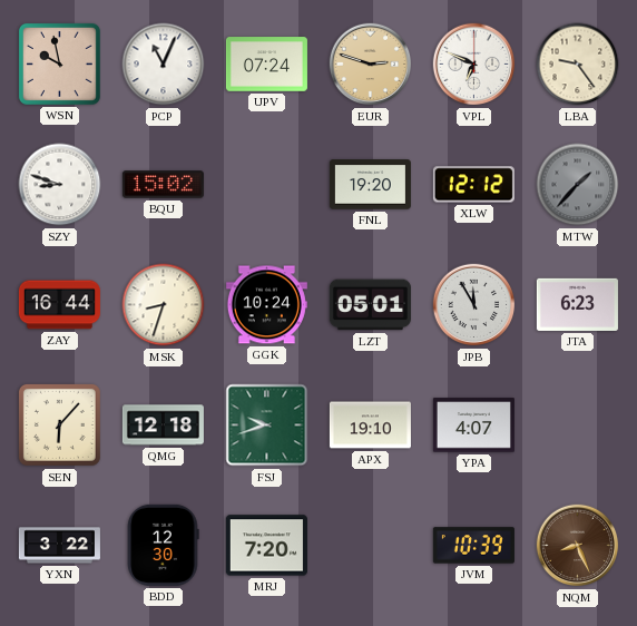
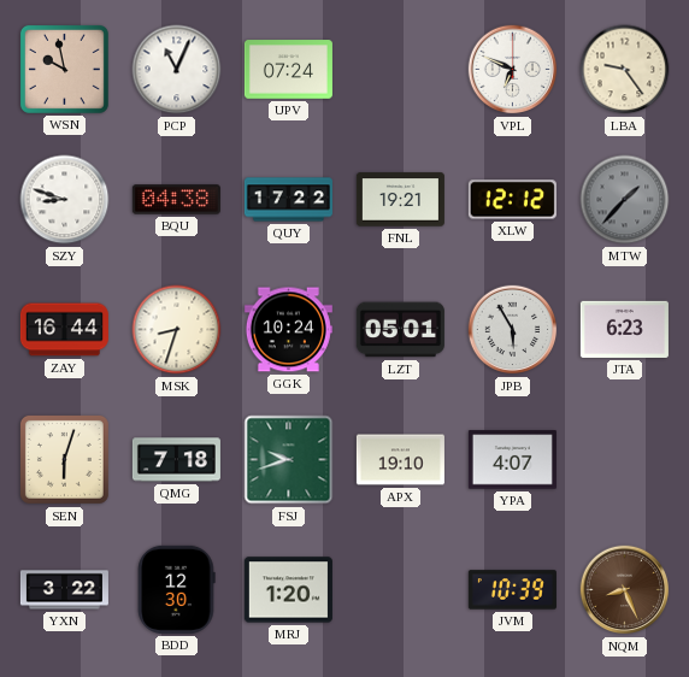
EUR: 2:48 -> none (371, 65)
BQU: 15:02 -> 04:38 (176, 200)
QUY: none -> 17:22 (288, 200)
FNL: 19:20 -> 19:21 (400, 200)
JPB: 11:55 -> 5:55 (513, 330)
SEN: 6:07 -> 6:03 (64, 459)
QMG: 12:18 -> 7:18 (176, 460)
MRJ: 7:20 -> 1:20 (288, 590)
